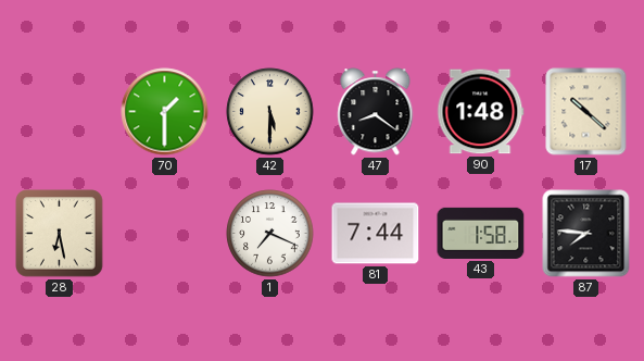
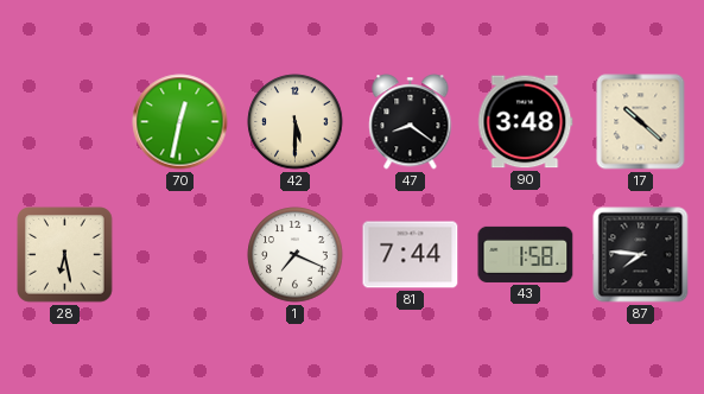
70: 1:30 -> 12:32 (180, 122)
90: 1:48 -> 3:48 (526, 122)
